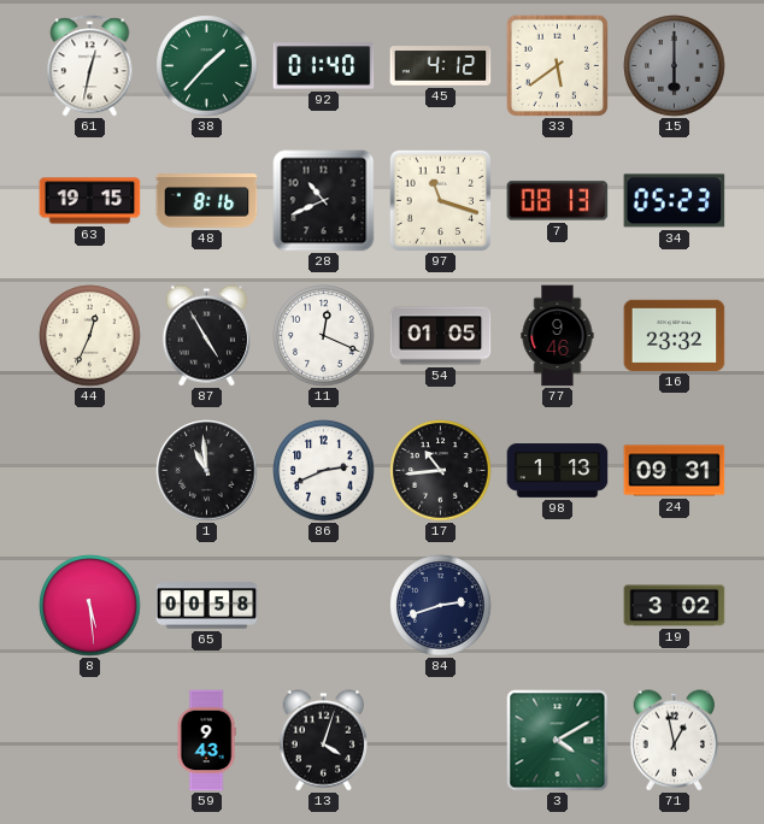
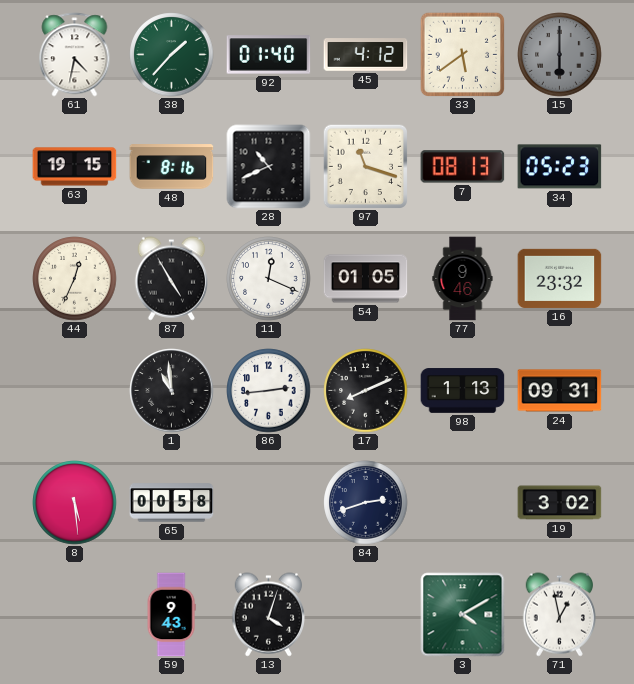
61: 12:32 -> 4:32 (75, 55)
86: 2:41 -> 2:44 (269, 391)
17: 10:44 -> 8:11 (366, 391)
